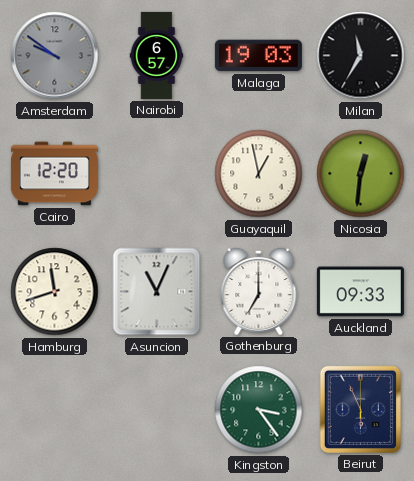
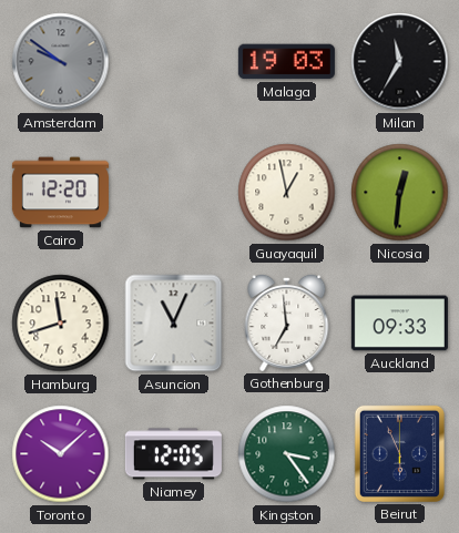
Nairobi: 6:57 -> none (157, 55)
Gothenburg: 7:00 -> 6:59 (287, 322)
Toronto: none -> 10:08 (61, 454)
Niamey: none -> 12:05 (173, 454)
